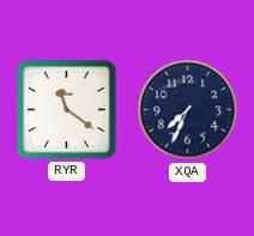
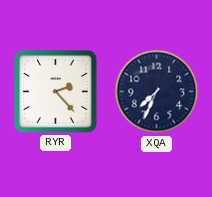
RYR: 11:21 -> 2:23 (56, 92)
